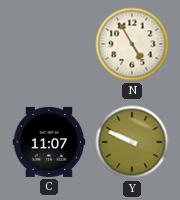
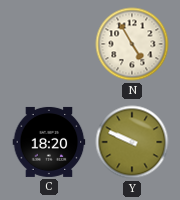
C: 11:07 -> 18:20 (49, 142)
